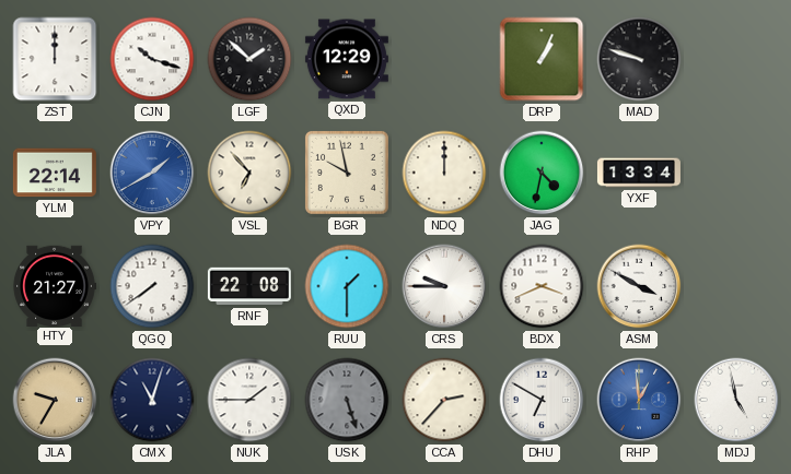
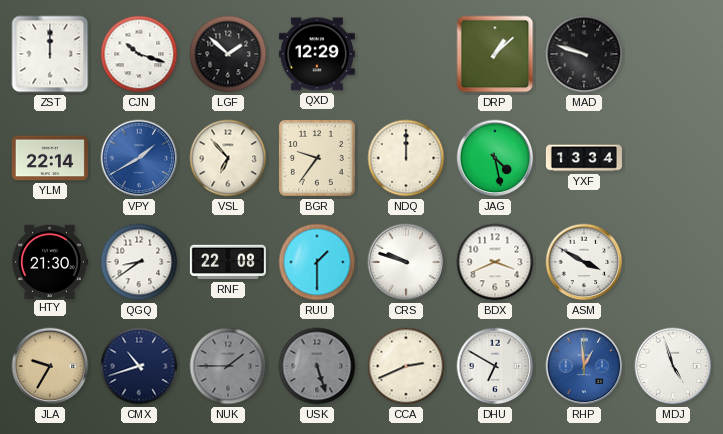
DRP: 1:04 -> 1:08 (495, 54)
BGR: 9:58 -> 9:36 (317, 158)
JAG: 4:32 -> 4:28 (495, 158)
HTY: 21:27 -> 21:30 (50, 261)
QGQ: 7:39 -> 8:39 (139, 262)
CRS: 9:45 -> 9:48 (406, 262)
CMX: 11:03 -> 10:42 (139, 366)
NUK dial: white -> grey (228, 366)
CCA: 2:37 -> 2:41 (406, 366)
MDJ: 4:58 -> 4:57 (673, 366)
